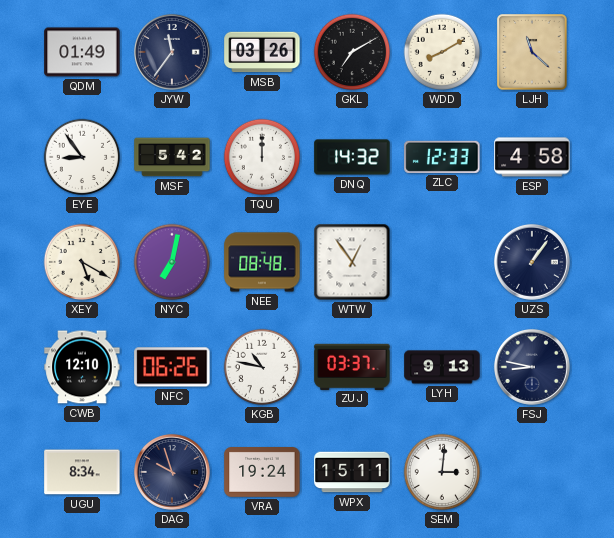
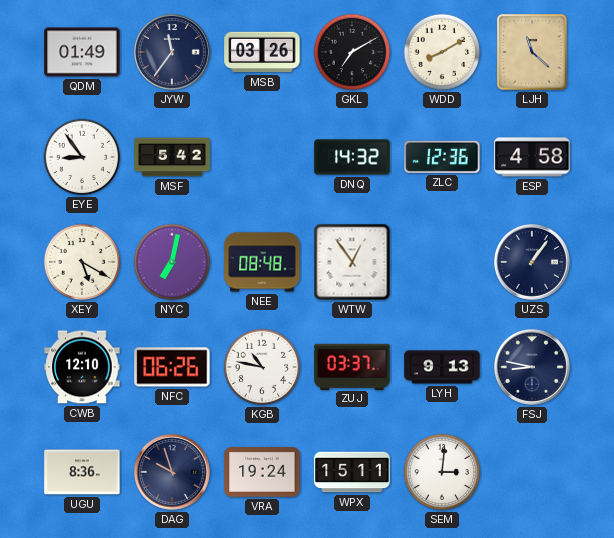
TQU: 12:00 -> none (262, 157)
ZLC: 12:33 -> 12:36 (442, 157)
UGU: 8:34 -> 8:36 (82, 472)
